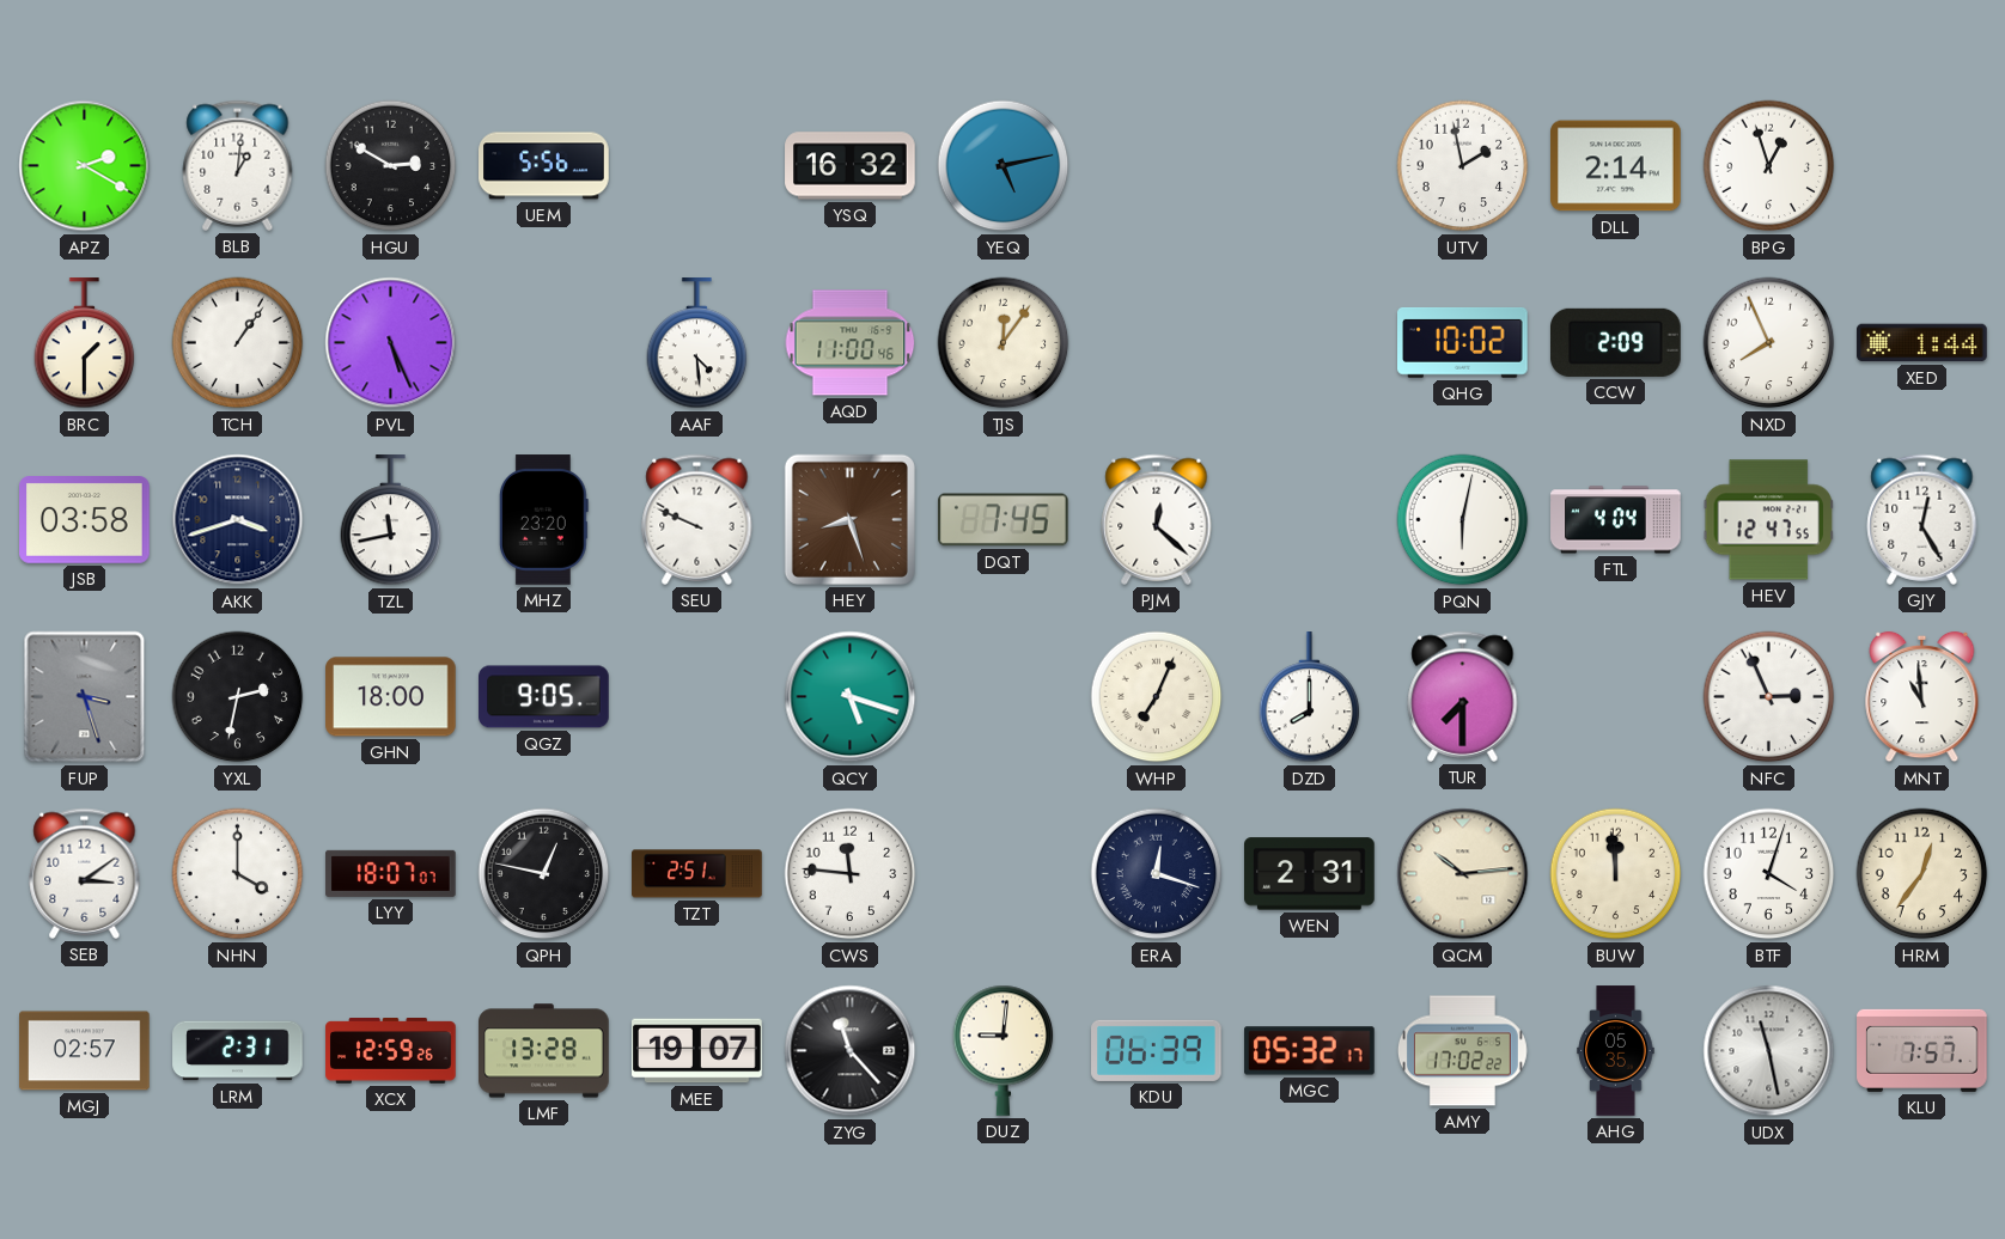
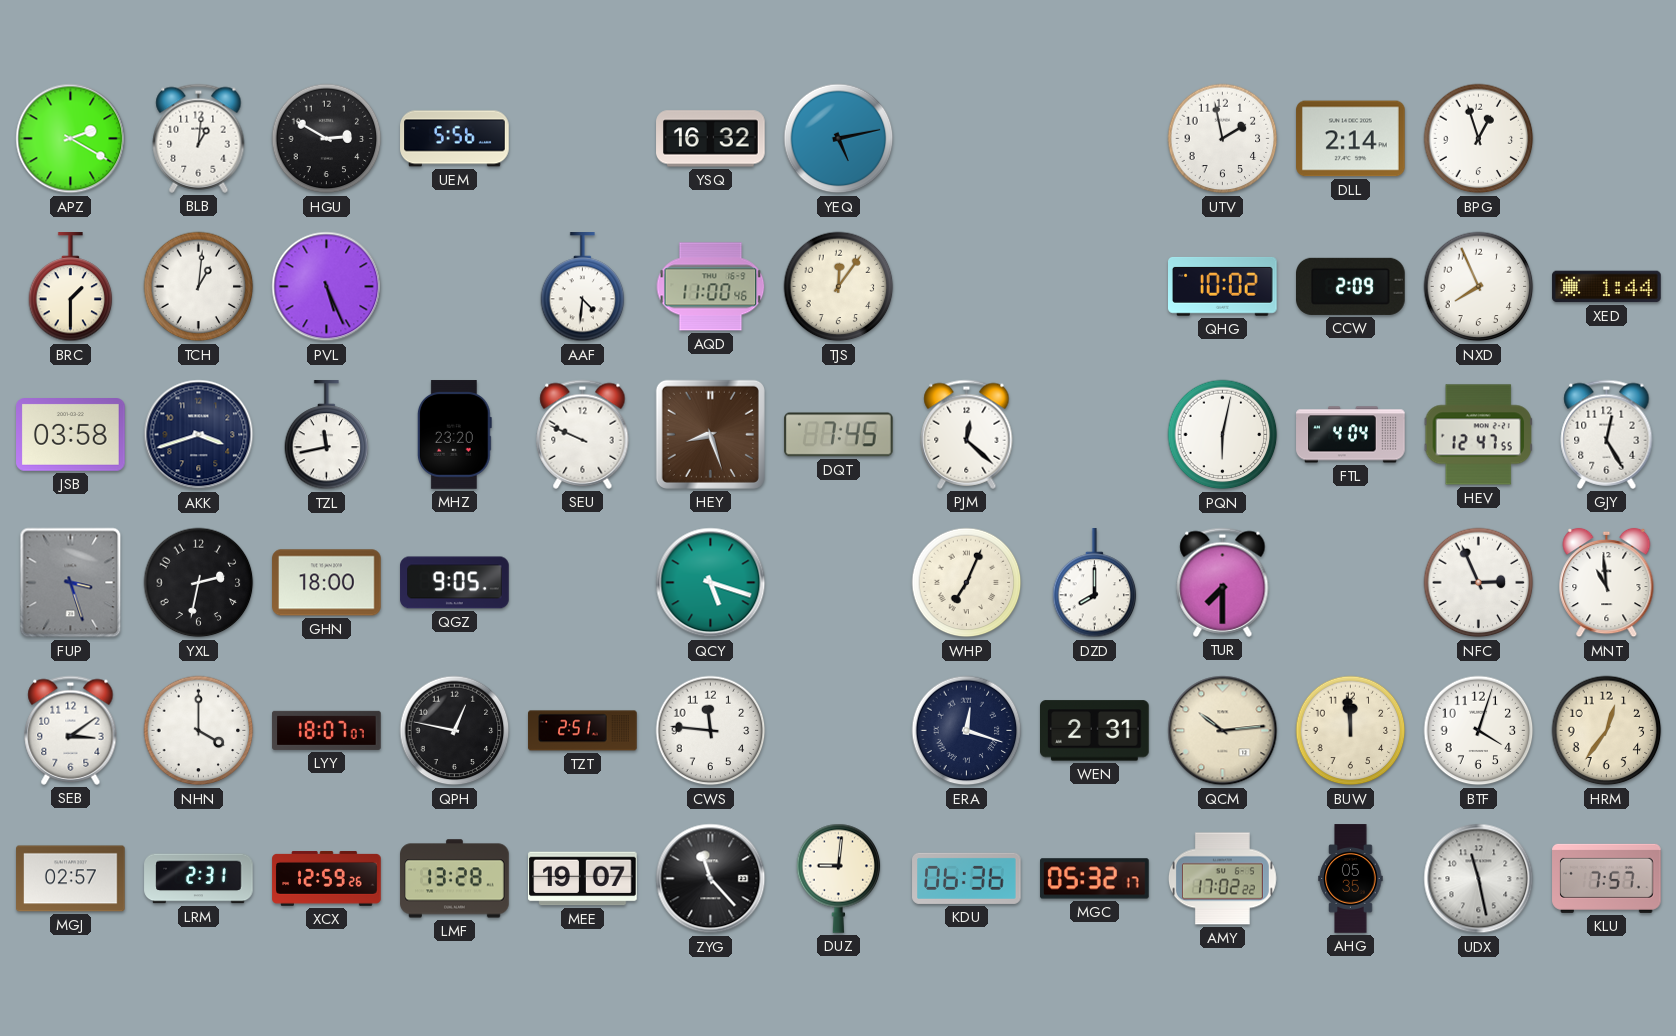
TCH: 1:06 -> 1:01 (199, 287)
AAF: 4:29 -> 4:31 (583, 287)
KDU: 06:39 -> 06:36 (967, 878)
